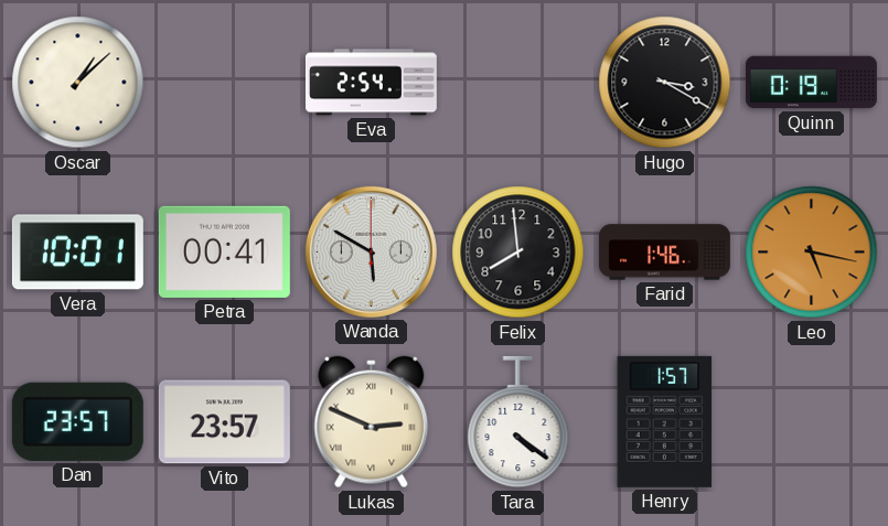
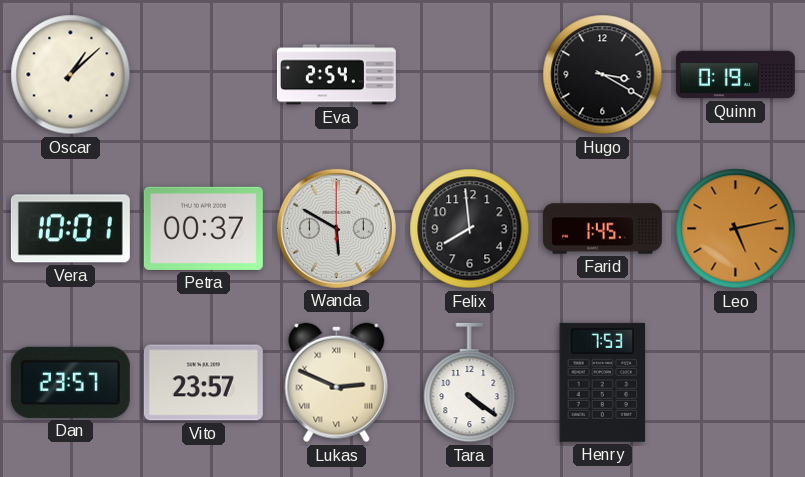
Petra: 00:41 -> 00:37 (203, 228)
Farid: 1:46 -> 1:45 (602, 229)
Leo: 5:17 -> 5:13 (736, 229)
Henry: 1:57 -> 7:53 (603, 382)
